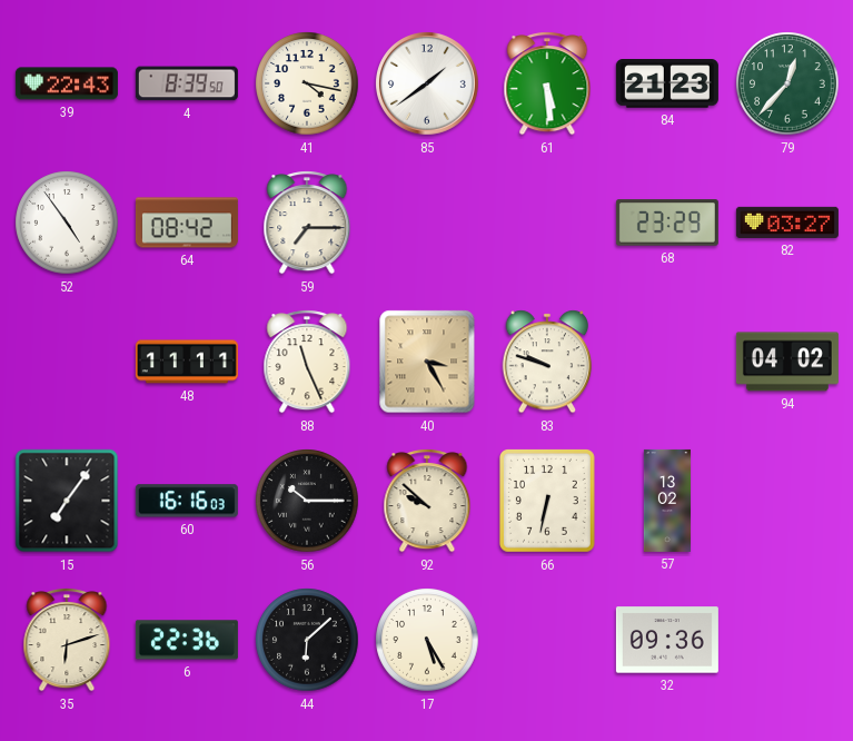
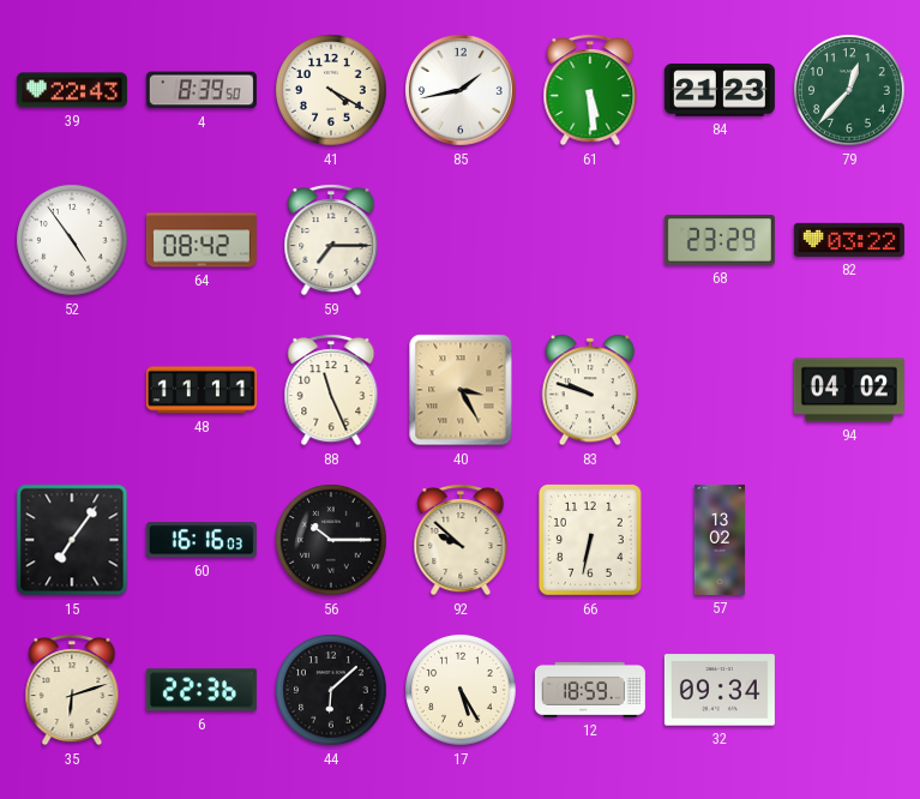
41: 4:17 -> 4:20 (331, 90)
85: 1:39 -> 1:43 (462, 91)
82: 03:27 -> 03:22 (849, 240)
12: none -> 18:59 (590, 690)
32: 09:36 -> 09:34 (720, 690)
